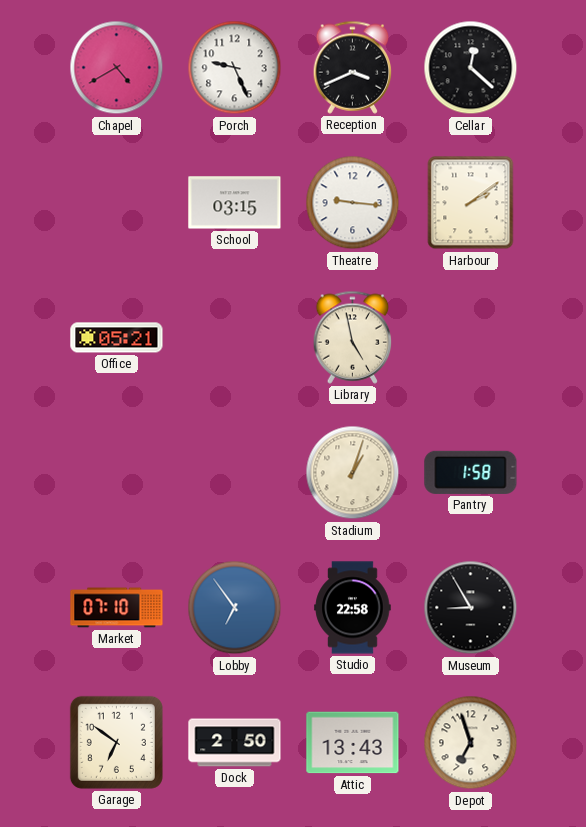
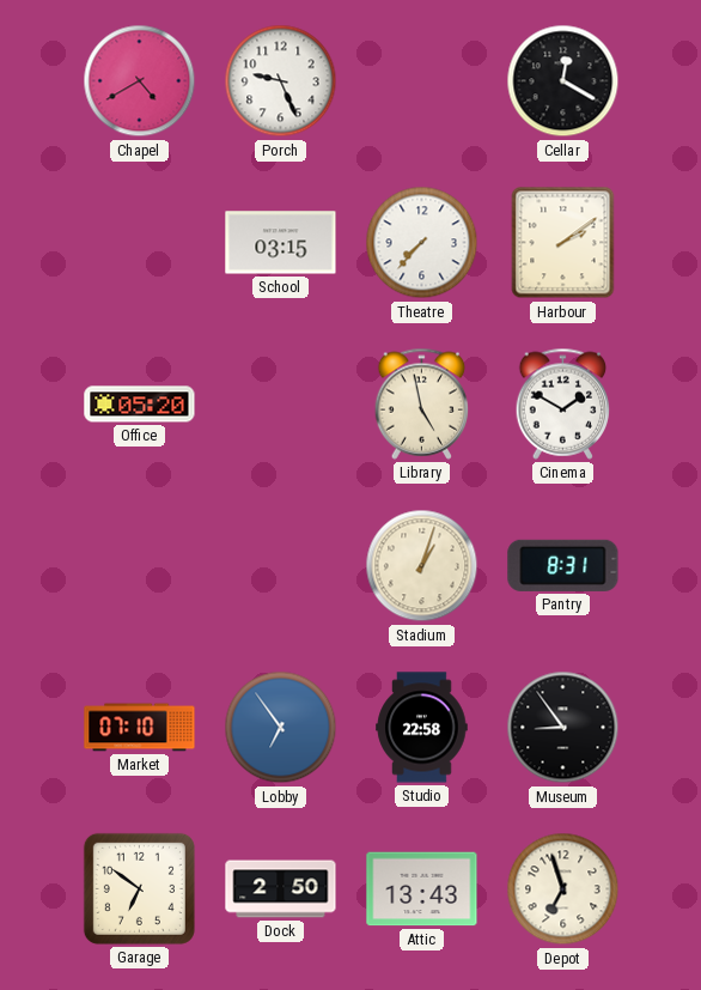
Reception: 3:41 -> none (353, 67)
Cellar: 12:22 -> 12:20 (563, 81)
Theatre: 9:16 -> 7:37 (422, 243)
Office: 05:21 -> 05:20 (140, 405)
Cinema: none -> 1:50 (563, 403)
Pantry: 1:58 -> 8:31 (563, 565)
Museum: 8:55 -> 8:54 (563, 728)
